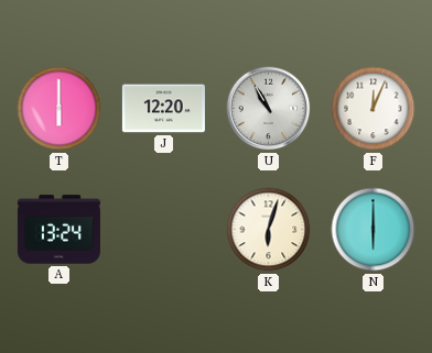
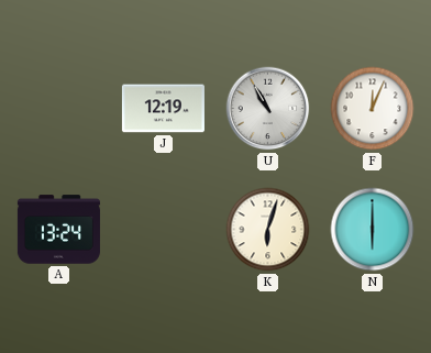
T: 6:00 -> none (60, 109)
J: 12:20 -> 12:19 (163, 109)
